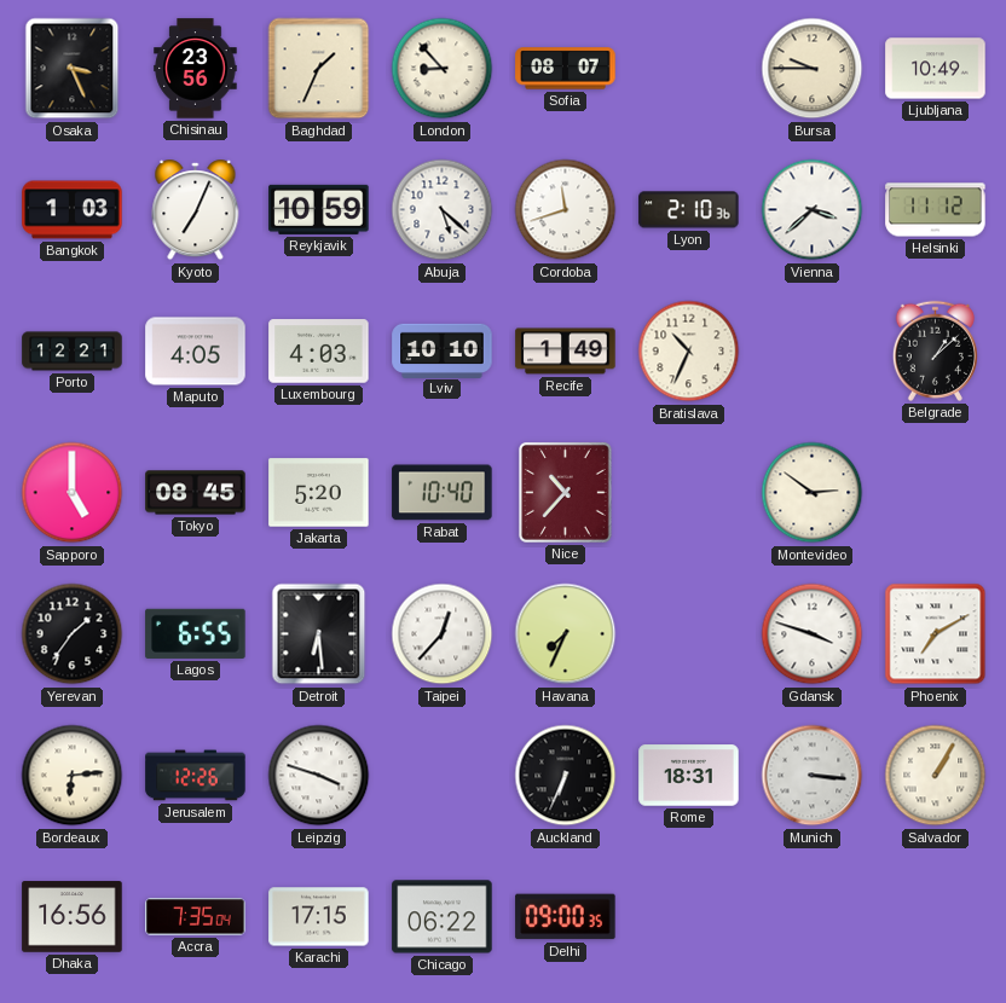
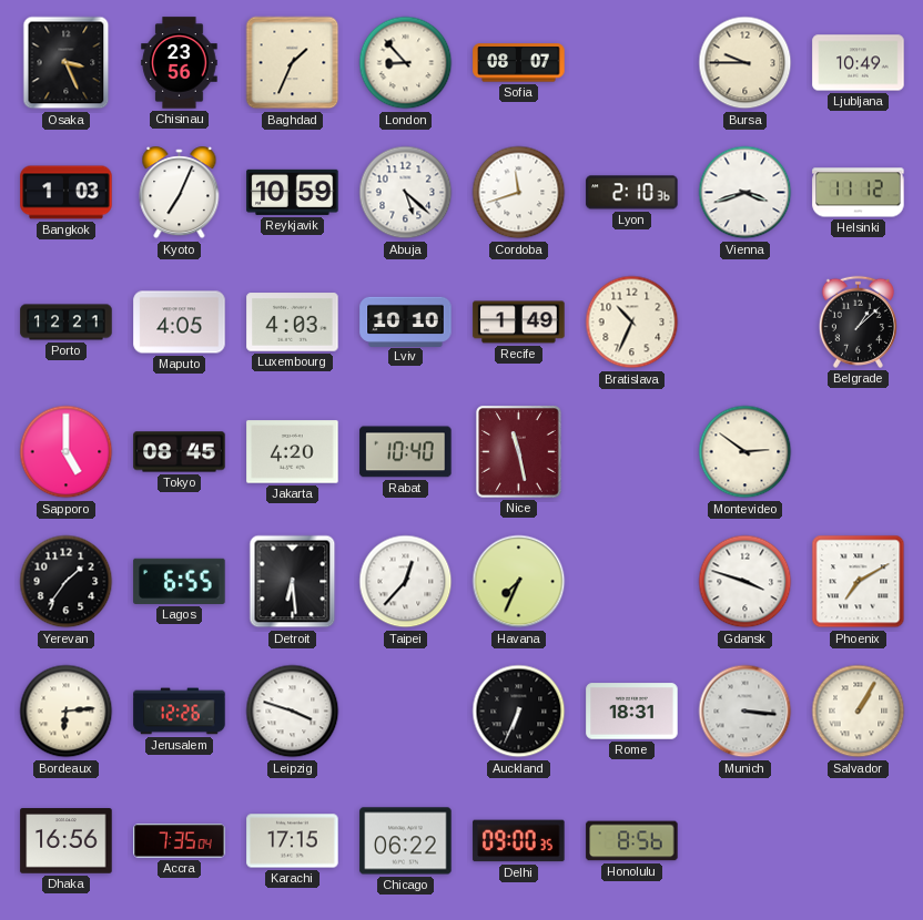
Vienna: 3:38 -> 3:42 (745, 193)
Jakarta: 5:20 -> 4:20 (293, 452)
Nice: 10:37 -> 11:28 (519, 452)
Honolulu: none -> 8:56 (632, 841)
